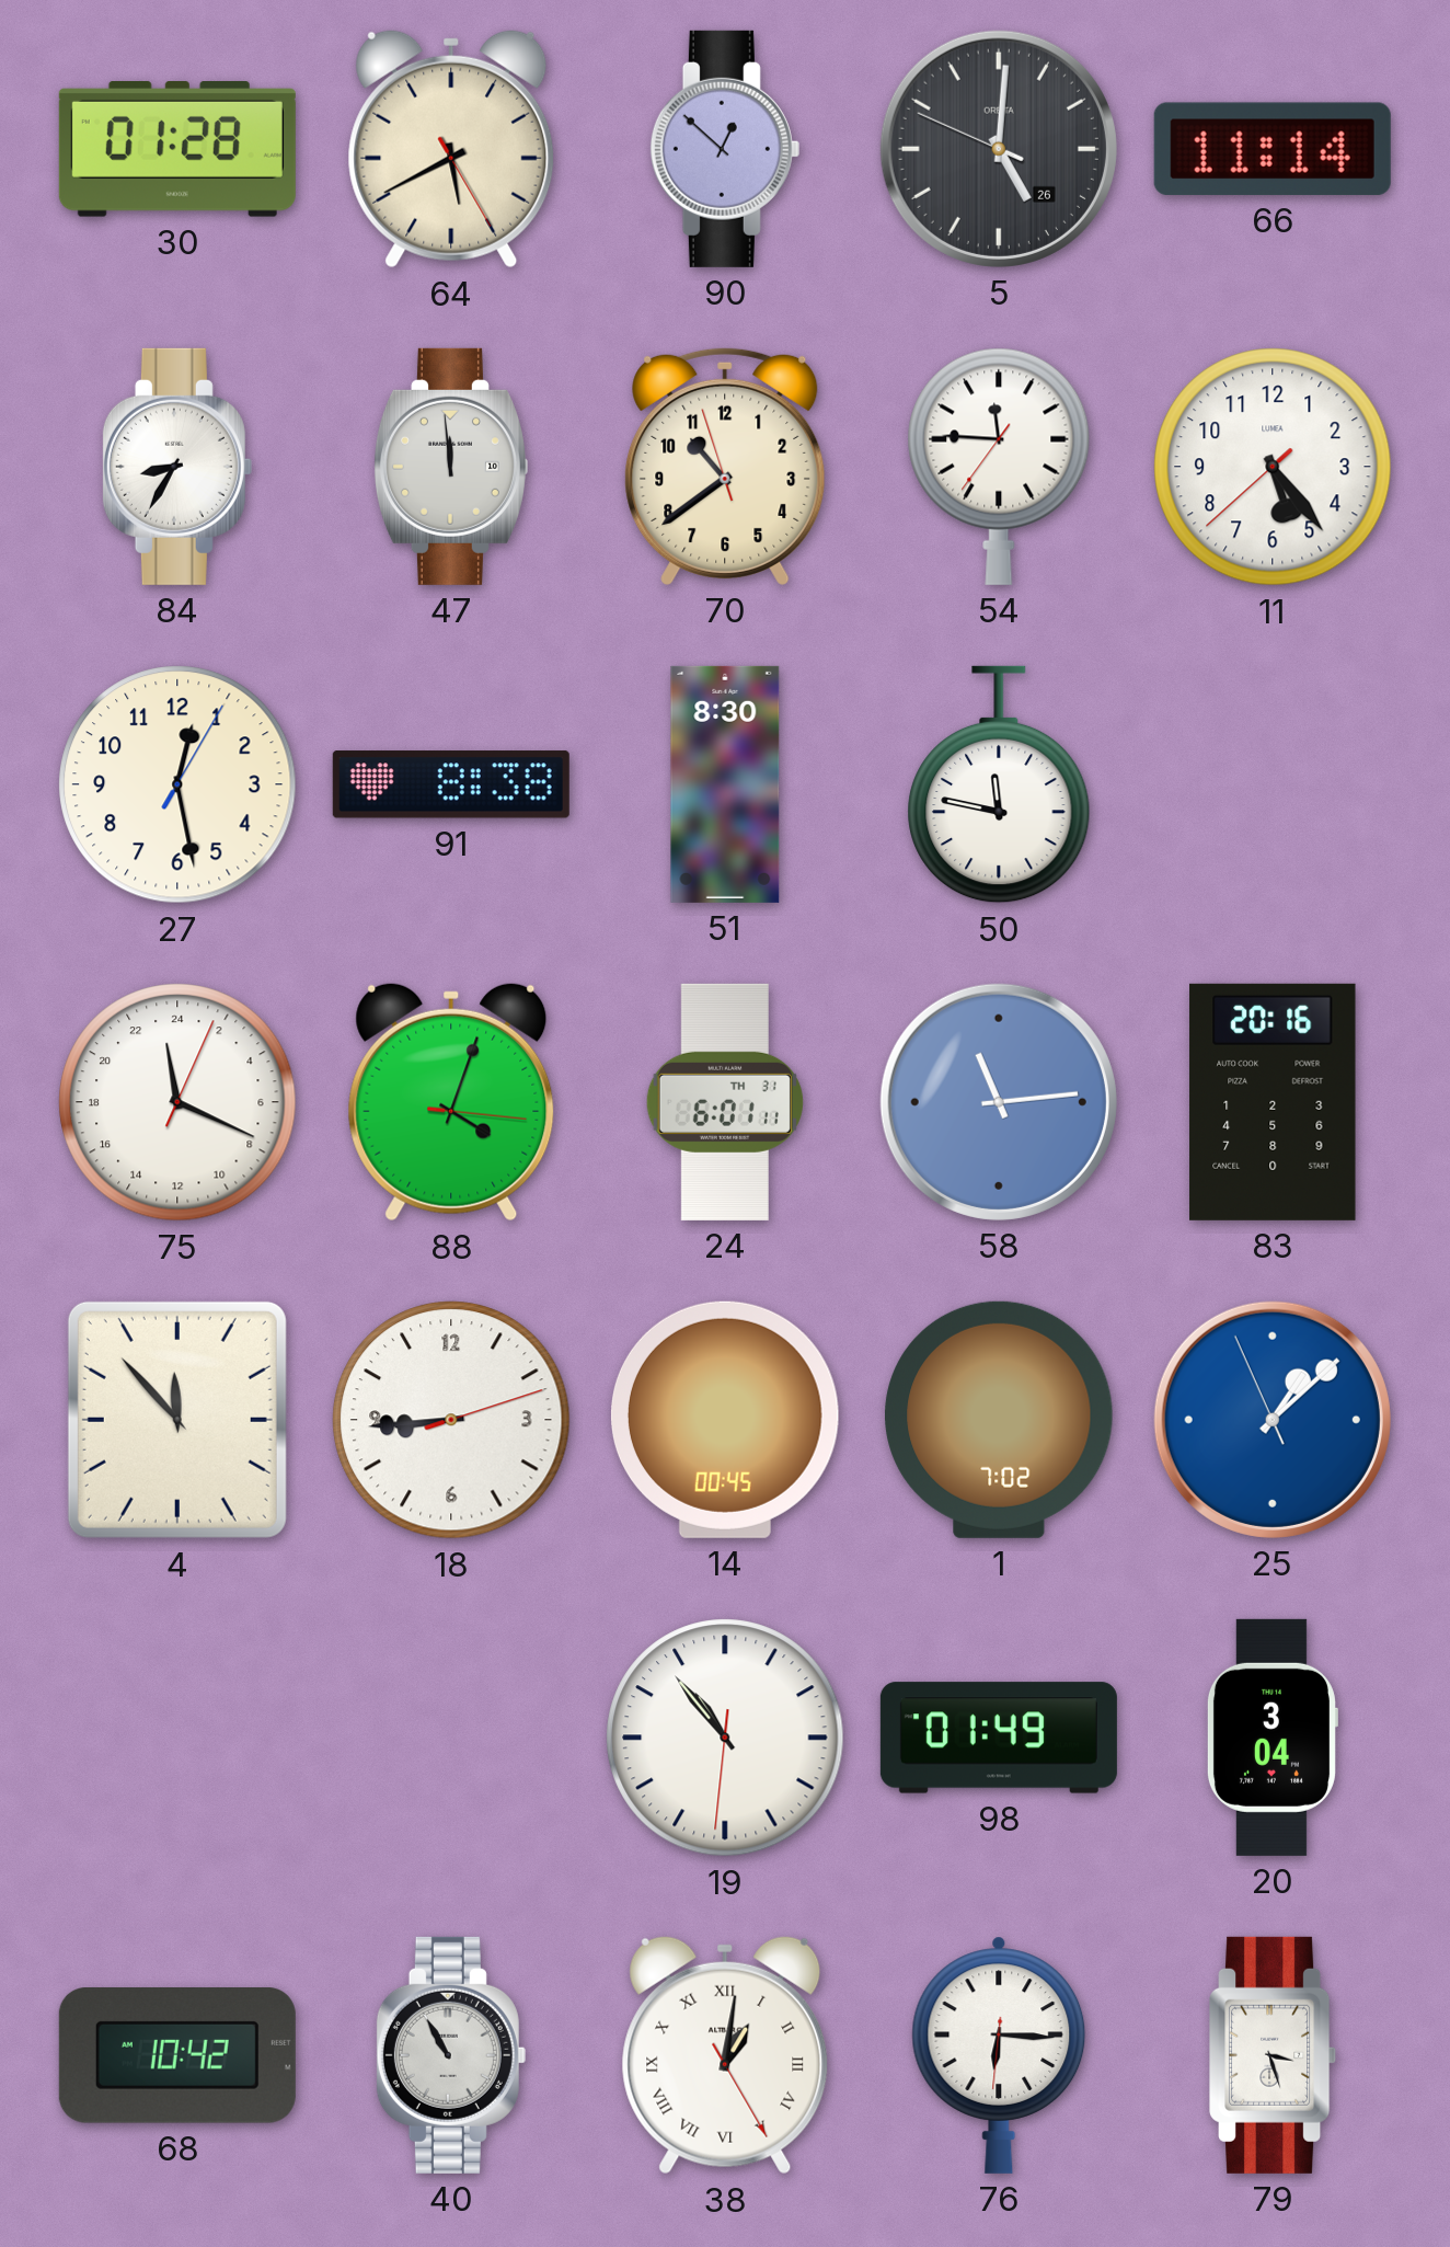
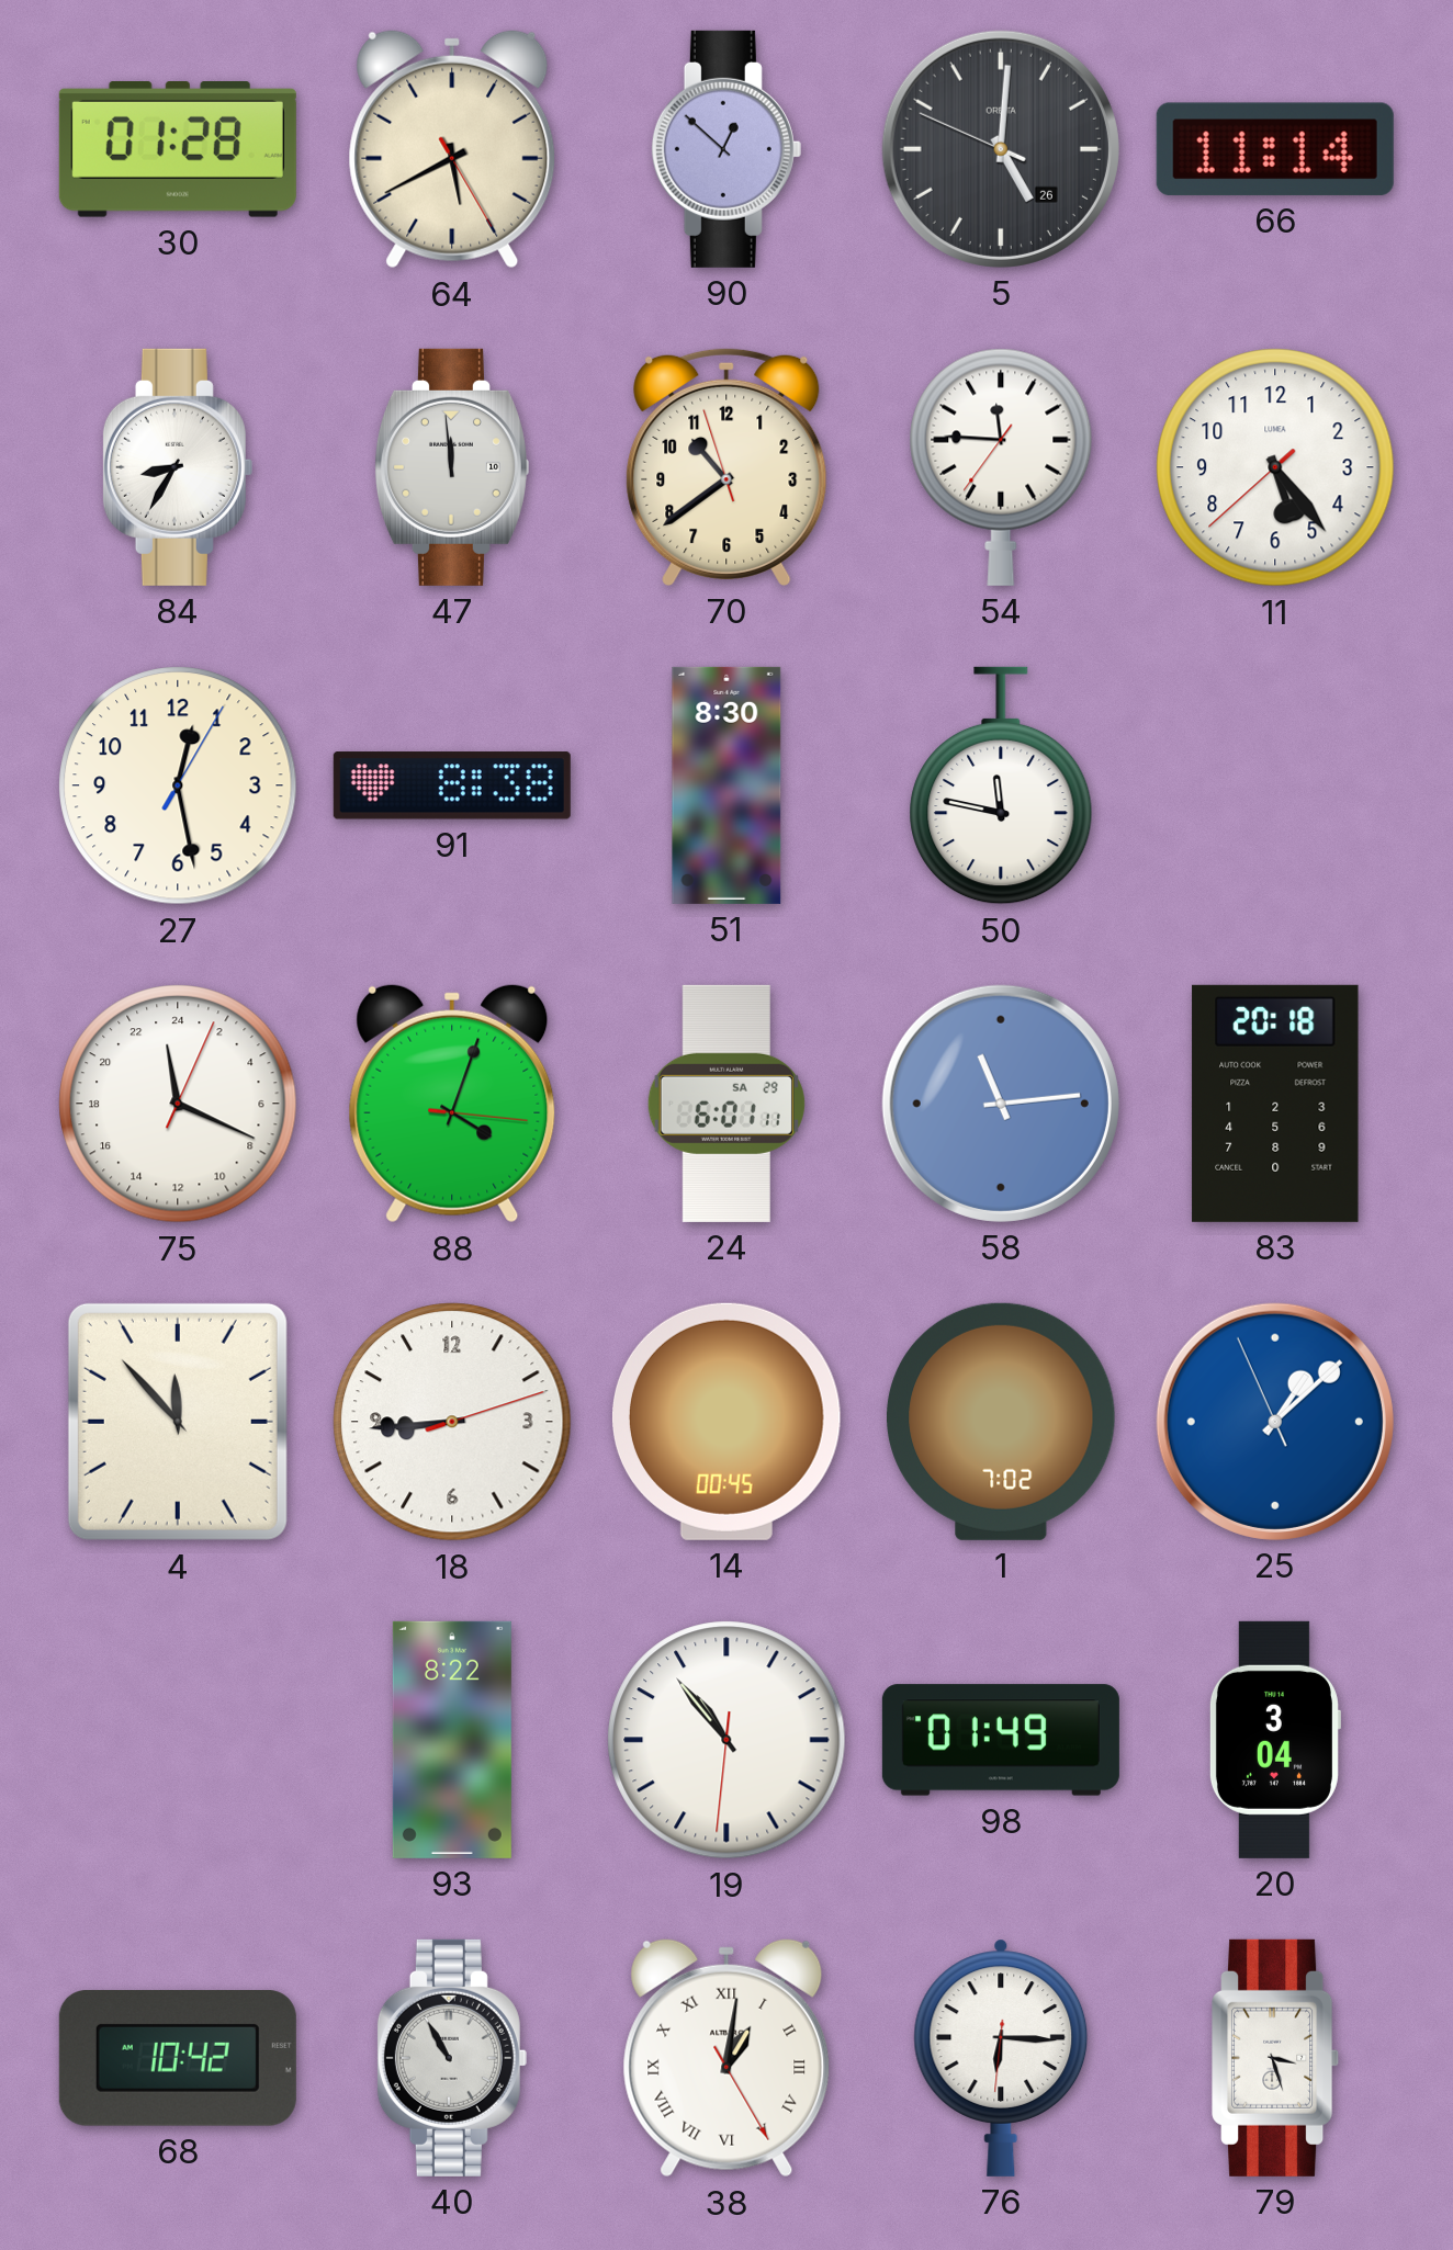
24 date: TH 31 -> SA 29 (727, 1104)
83: 20:16 -> 20:18 (1275, 1104)
93: none -> 8:22 (452, 1740)
